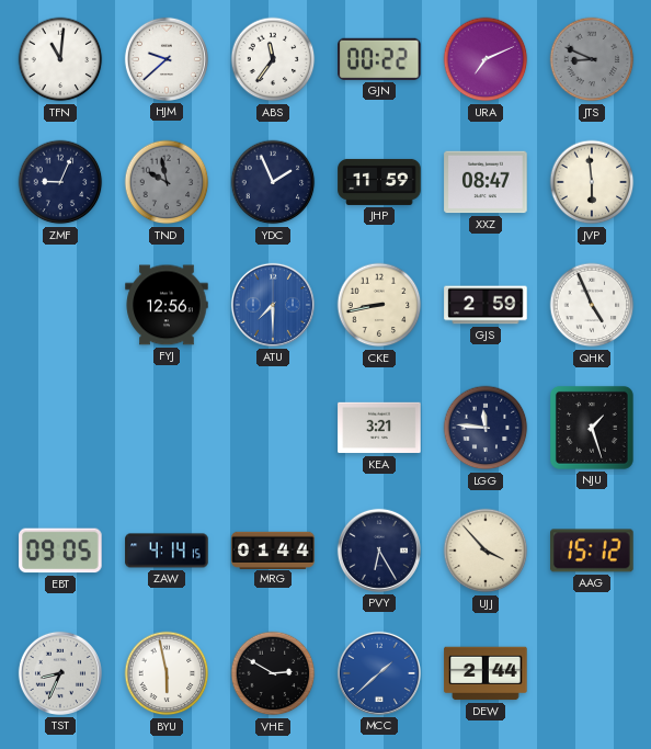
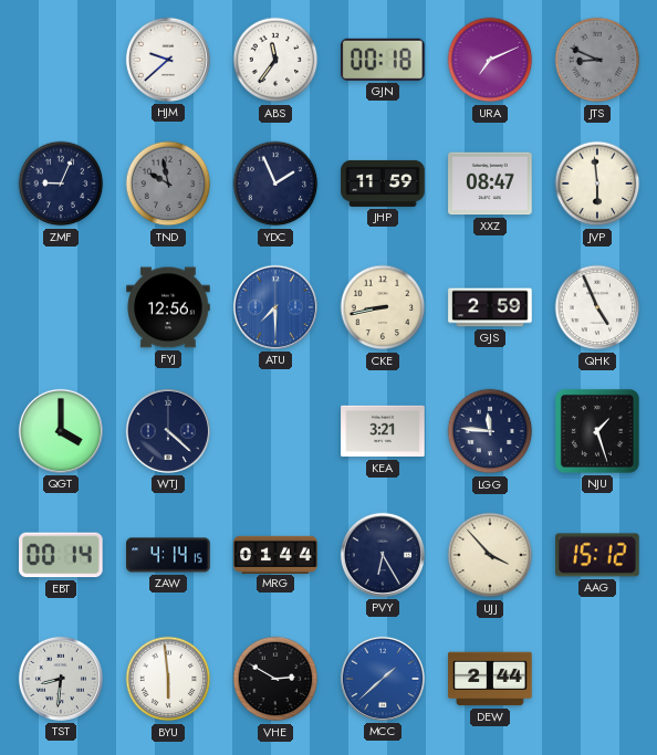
TFN: 11:01 -> none (60, 59)
GJN: 00:22 -> 00:18 (384, 60)
QGT: none -> 4:00 (61, 431)
WTJ: none -> 4:22 (168, 431)
EBT: 09:05 -> 00:14 (61, 555)
TST: 8:34 -> 8:31 (61, 679)
BYU: 5:58 -> 5:59 (168, 679)
